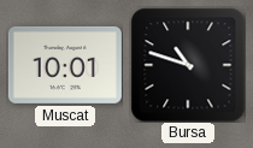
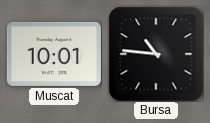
Bursa: 10:48 -> 10:46 (156, 54)
